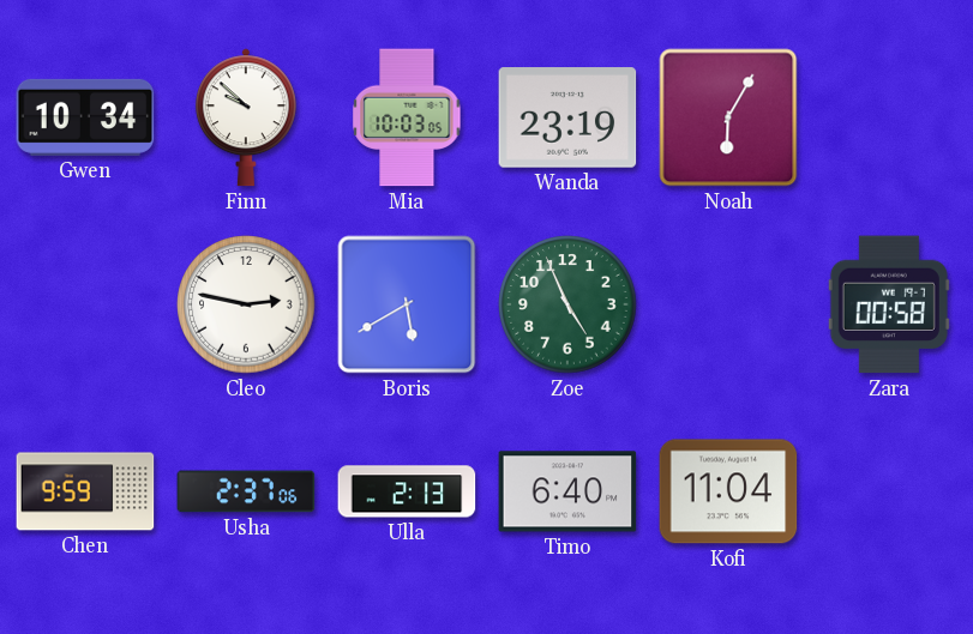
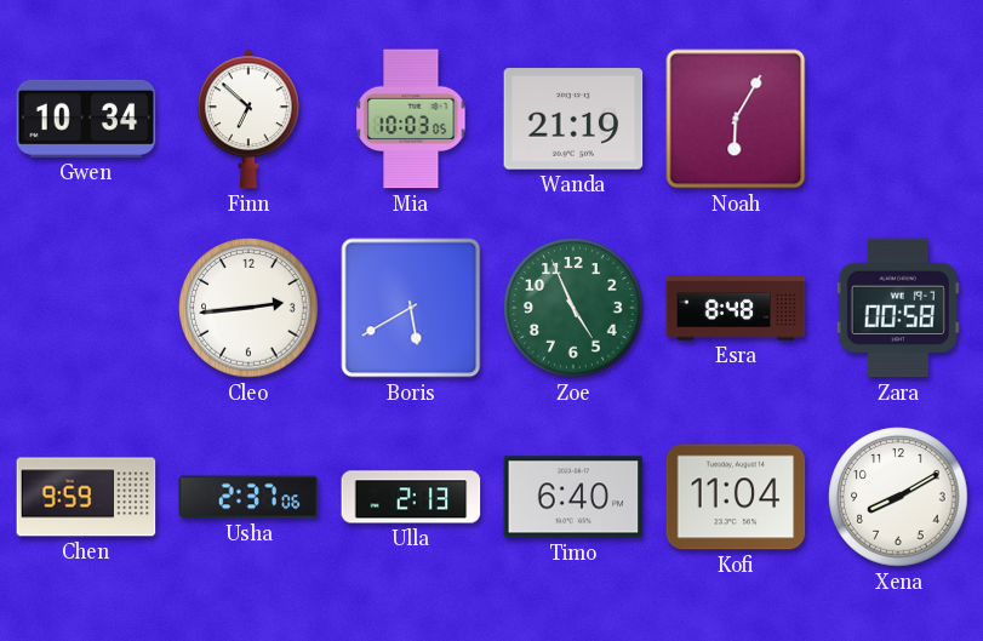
Finn: 9:52 -> 6:52 (248, 119)
Wanda: 23:19 -> 21:19 (573, 119)
Cleo: 2:47 -> 2:44 (248, 308)
Esra: none -> 8:48 (736, 308)
Xena: none -> 8:10 (898, 497)
